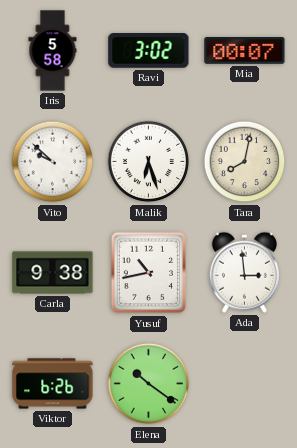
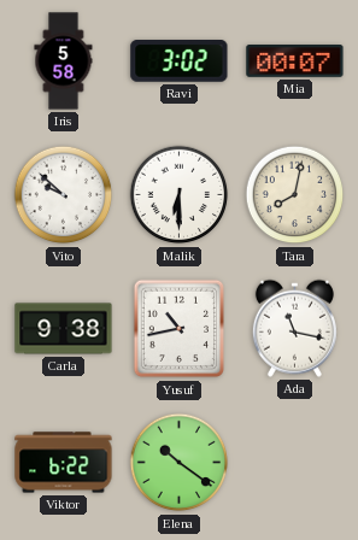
Malik: 6:27 -> 6:30 (180, 195)
Ada: 2:59 -> 11:17 (294, 328)
Viktor: 6:26 -> 6:22 (64, 463)
